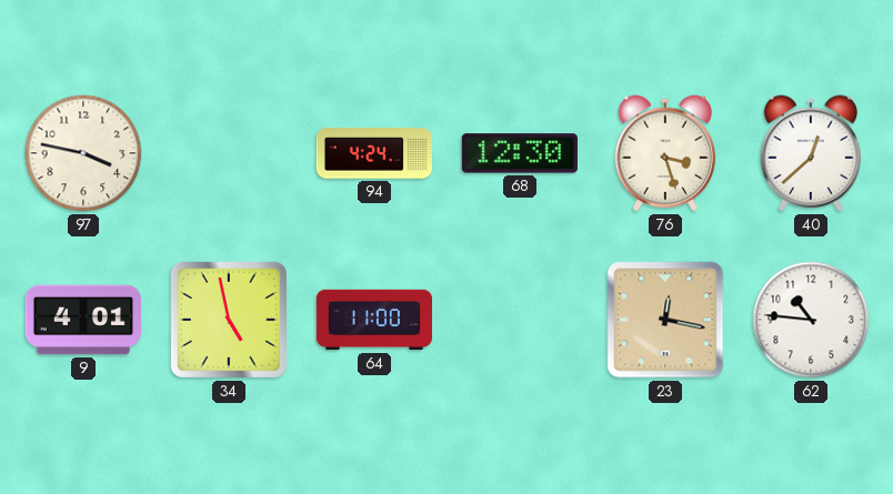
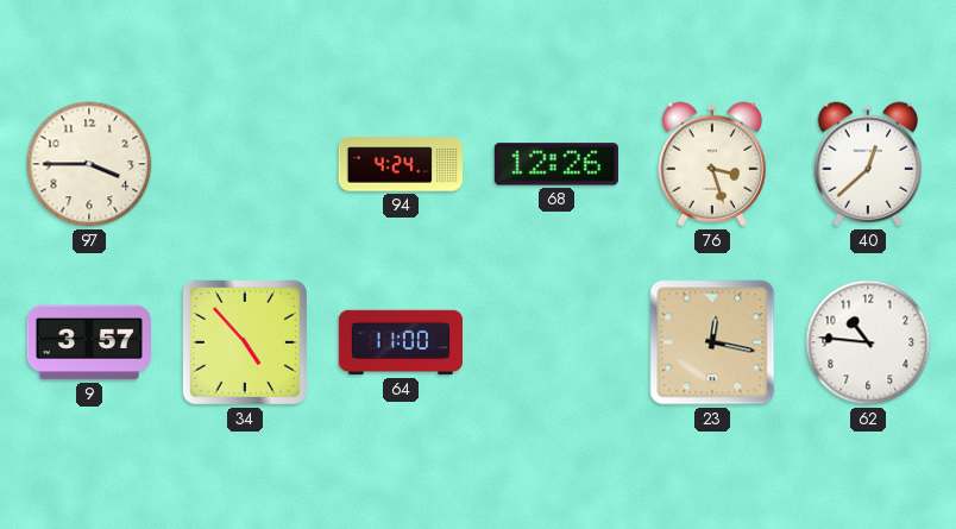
97: 3:47 -> 3:45 (89, 164)
68: 12:30 -> 12:26 (556, 164)
9: 4:01 -> 3:57 (89, 342)
34: 4:58 -> 4:53 (245, 342)
